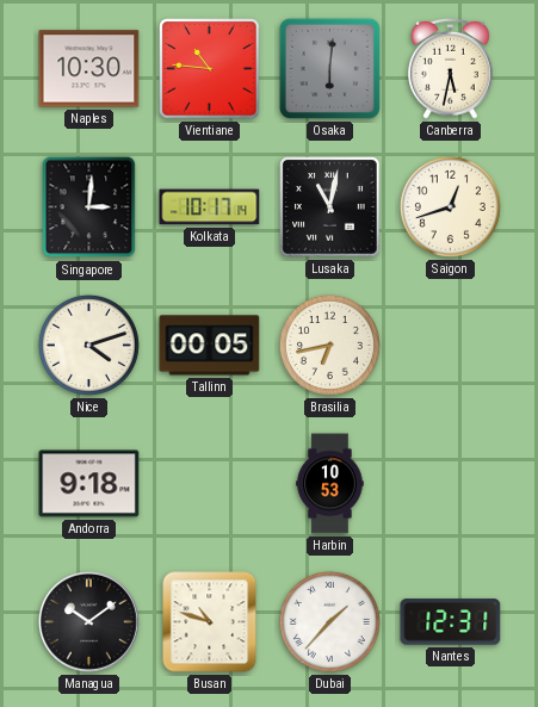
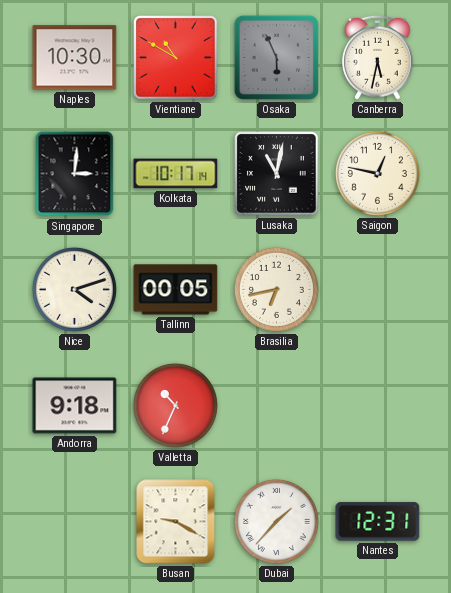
Vientiane: 10:46 -> 10:50 (176, 58)
Osaka: 6:01 -> 5:56 (276, 57)
Saigon: 12:42 -> 12:47 (377, 173)
Valletta: none -> 10:34 (175, 405)
Harbin: 10:53 -> none (330, 484)
Managua: 10:09 -> none (89, 622)
Busan: 10:48 -> 9:20 (176, 522)
